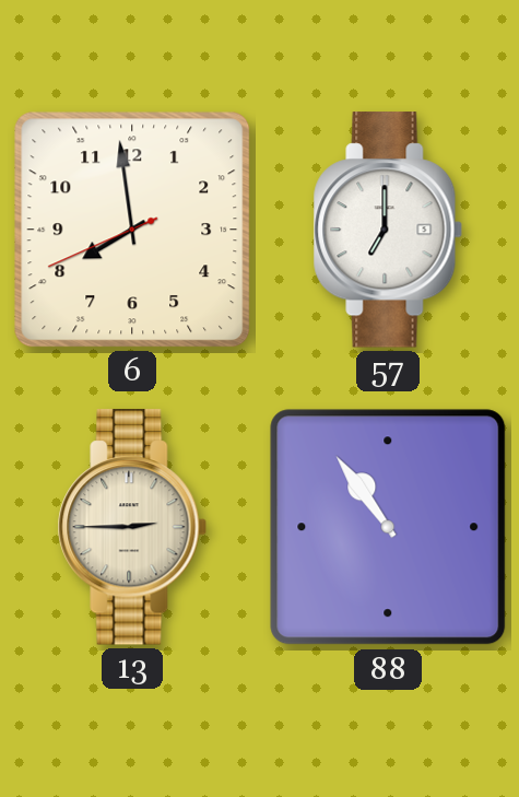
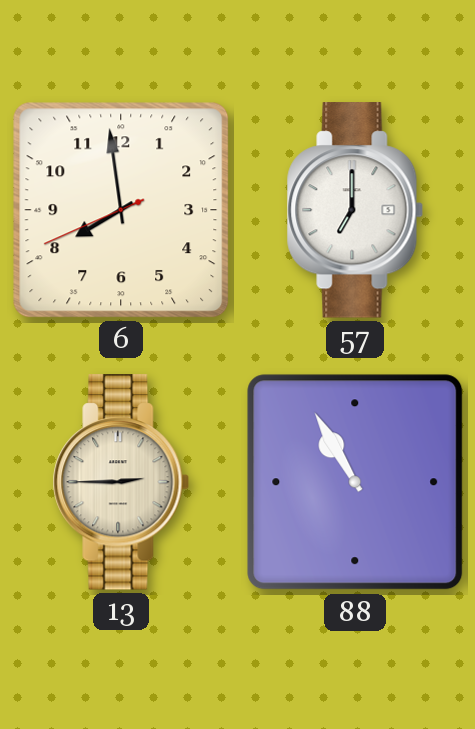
88: 10:54 -> 10:55 (355, 482)
